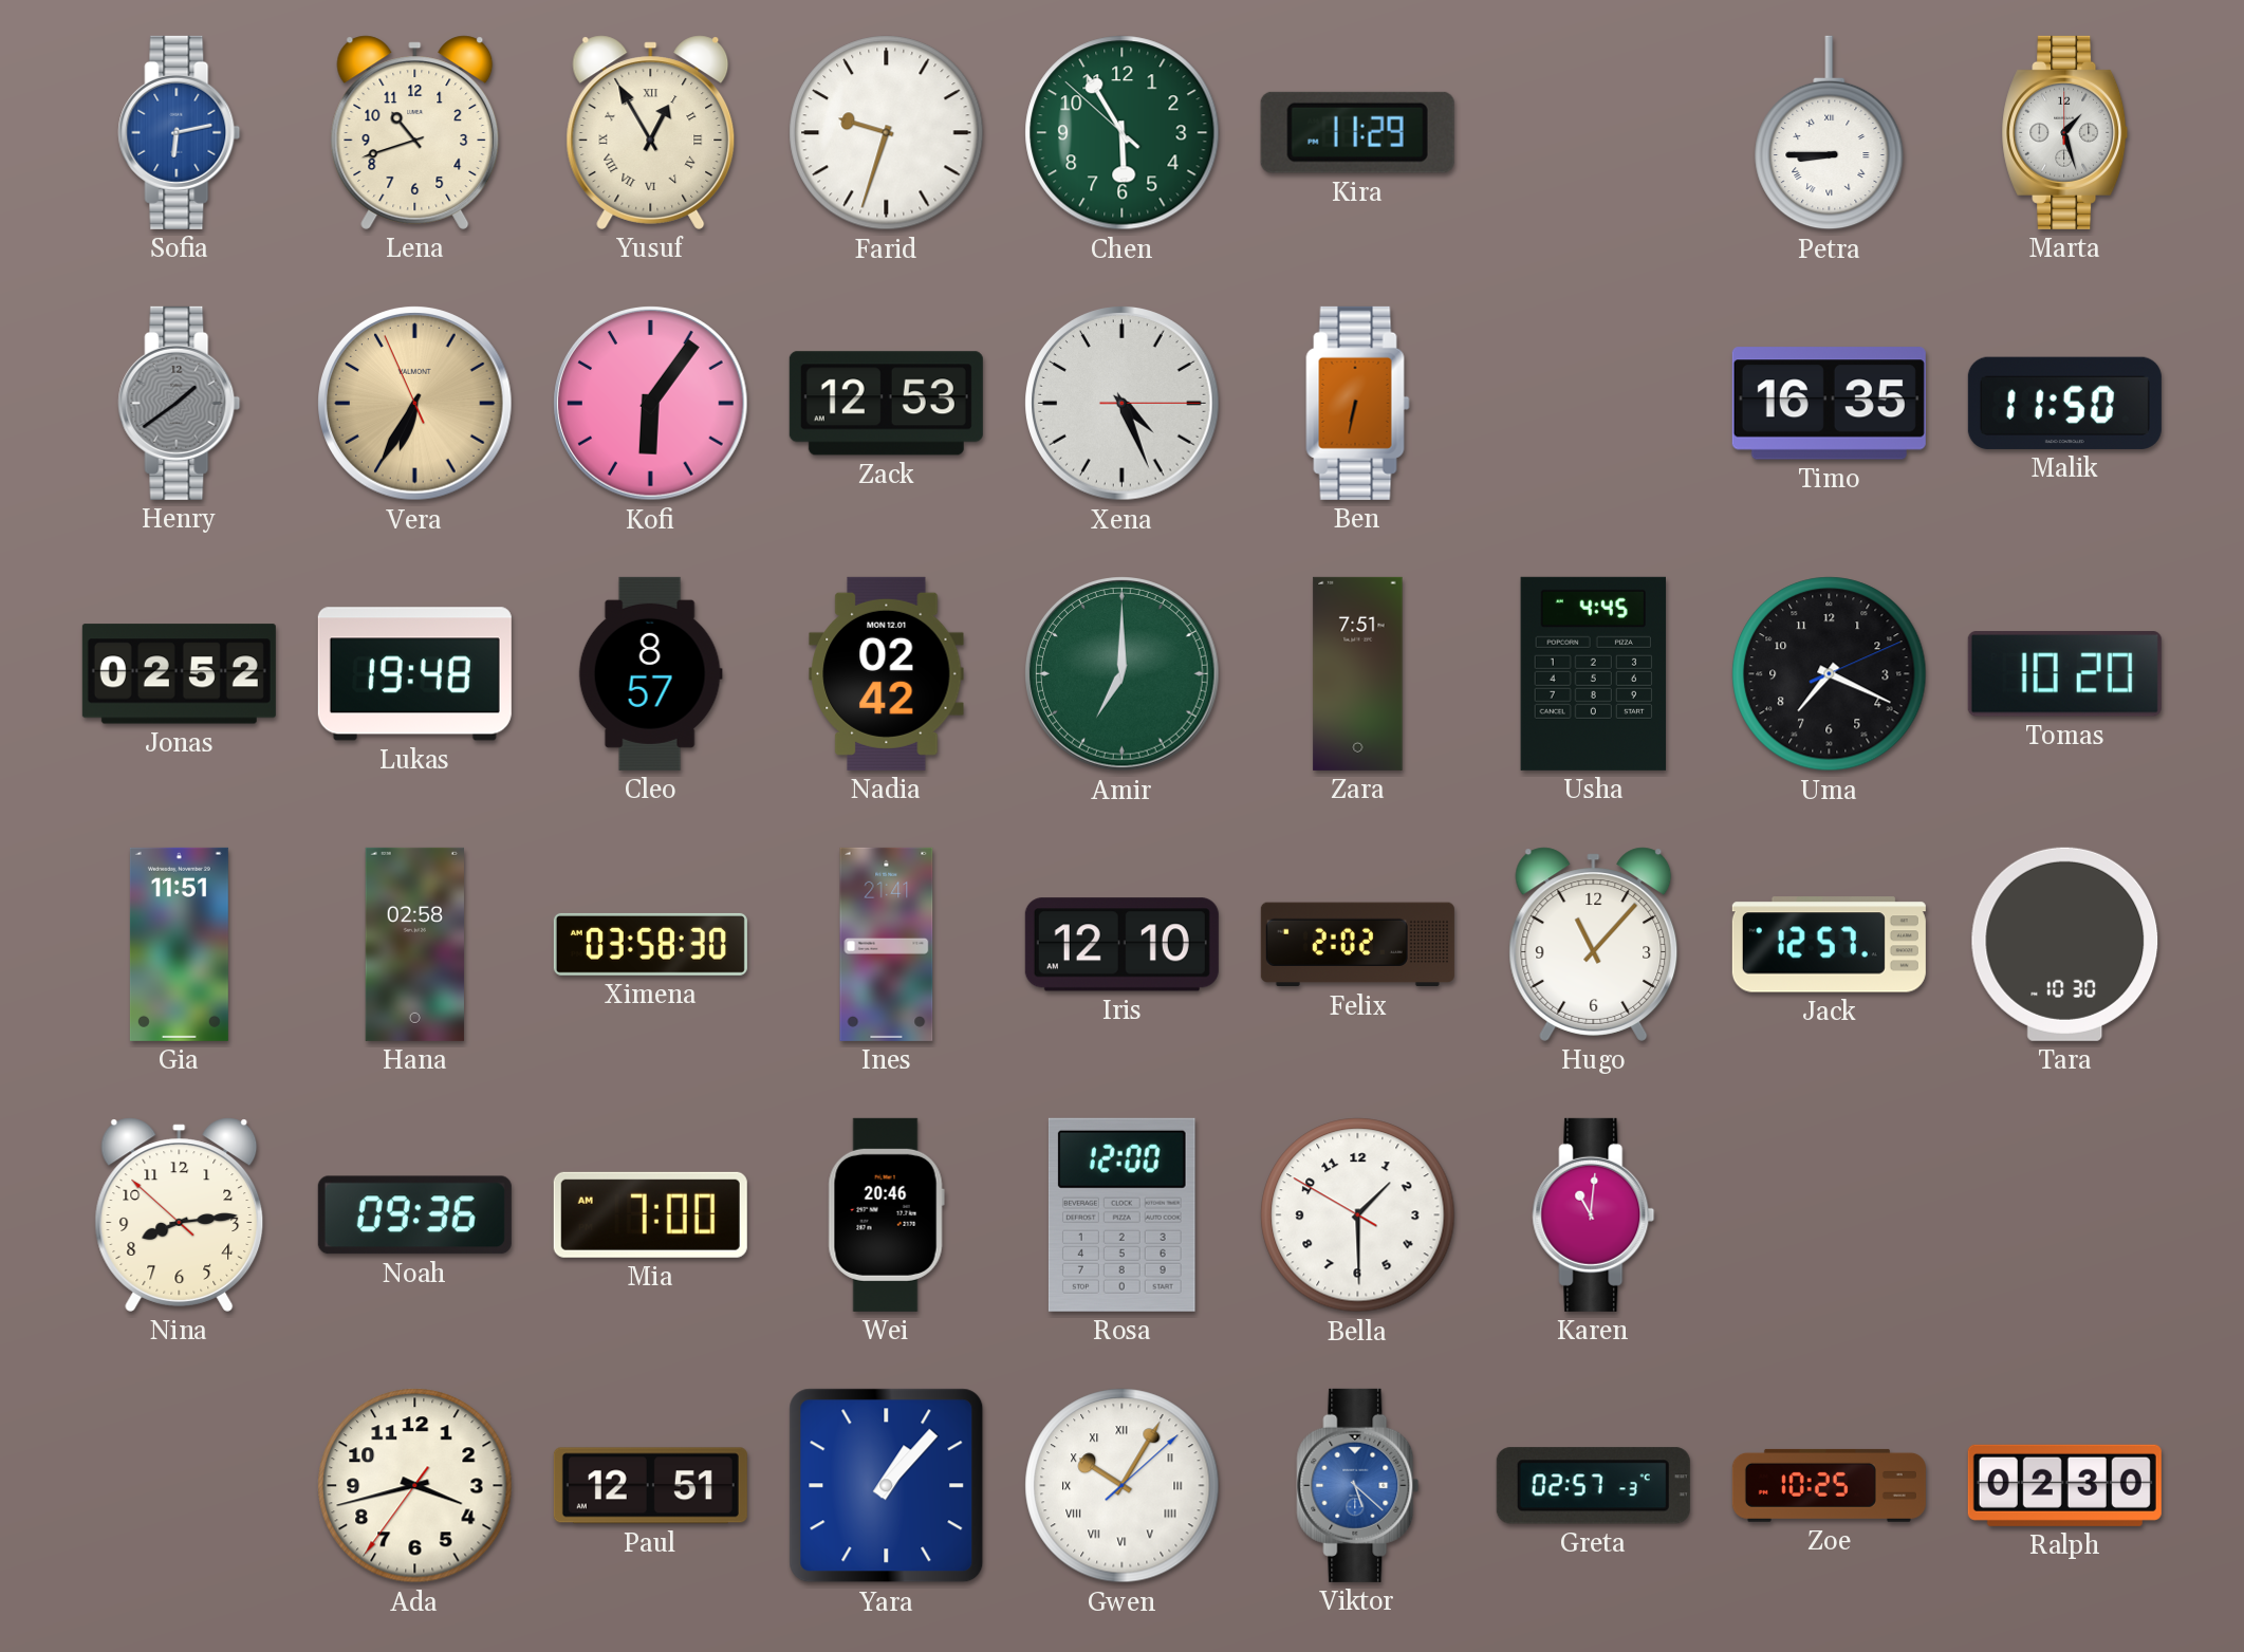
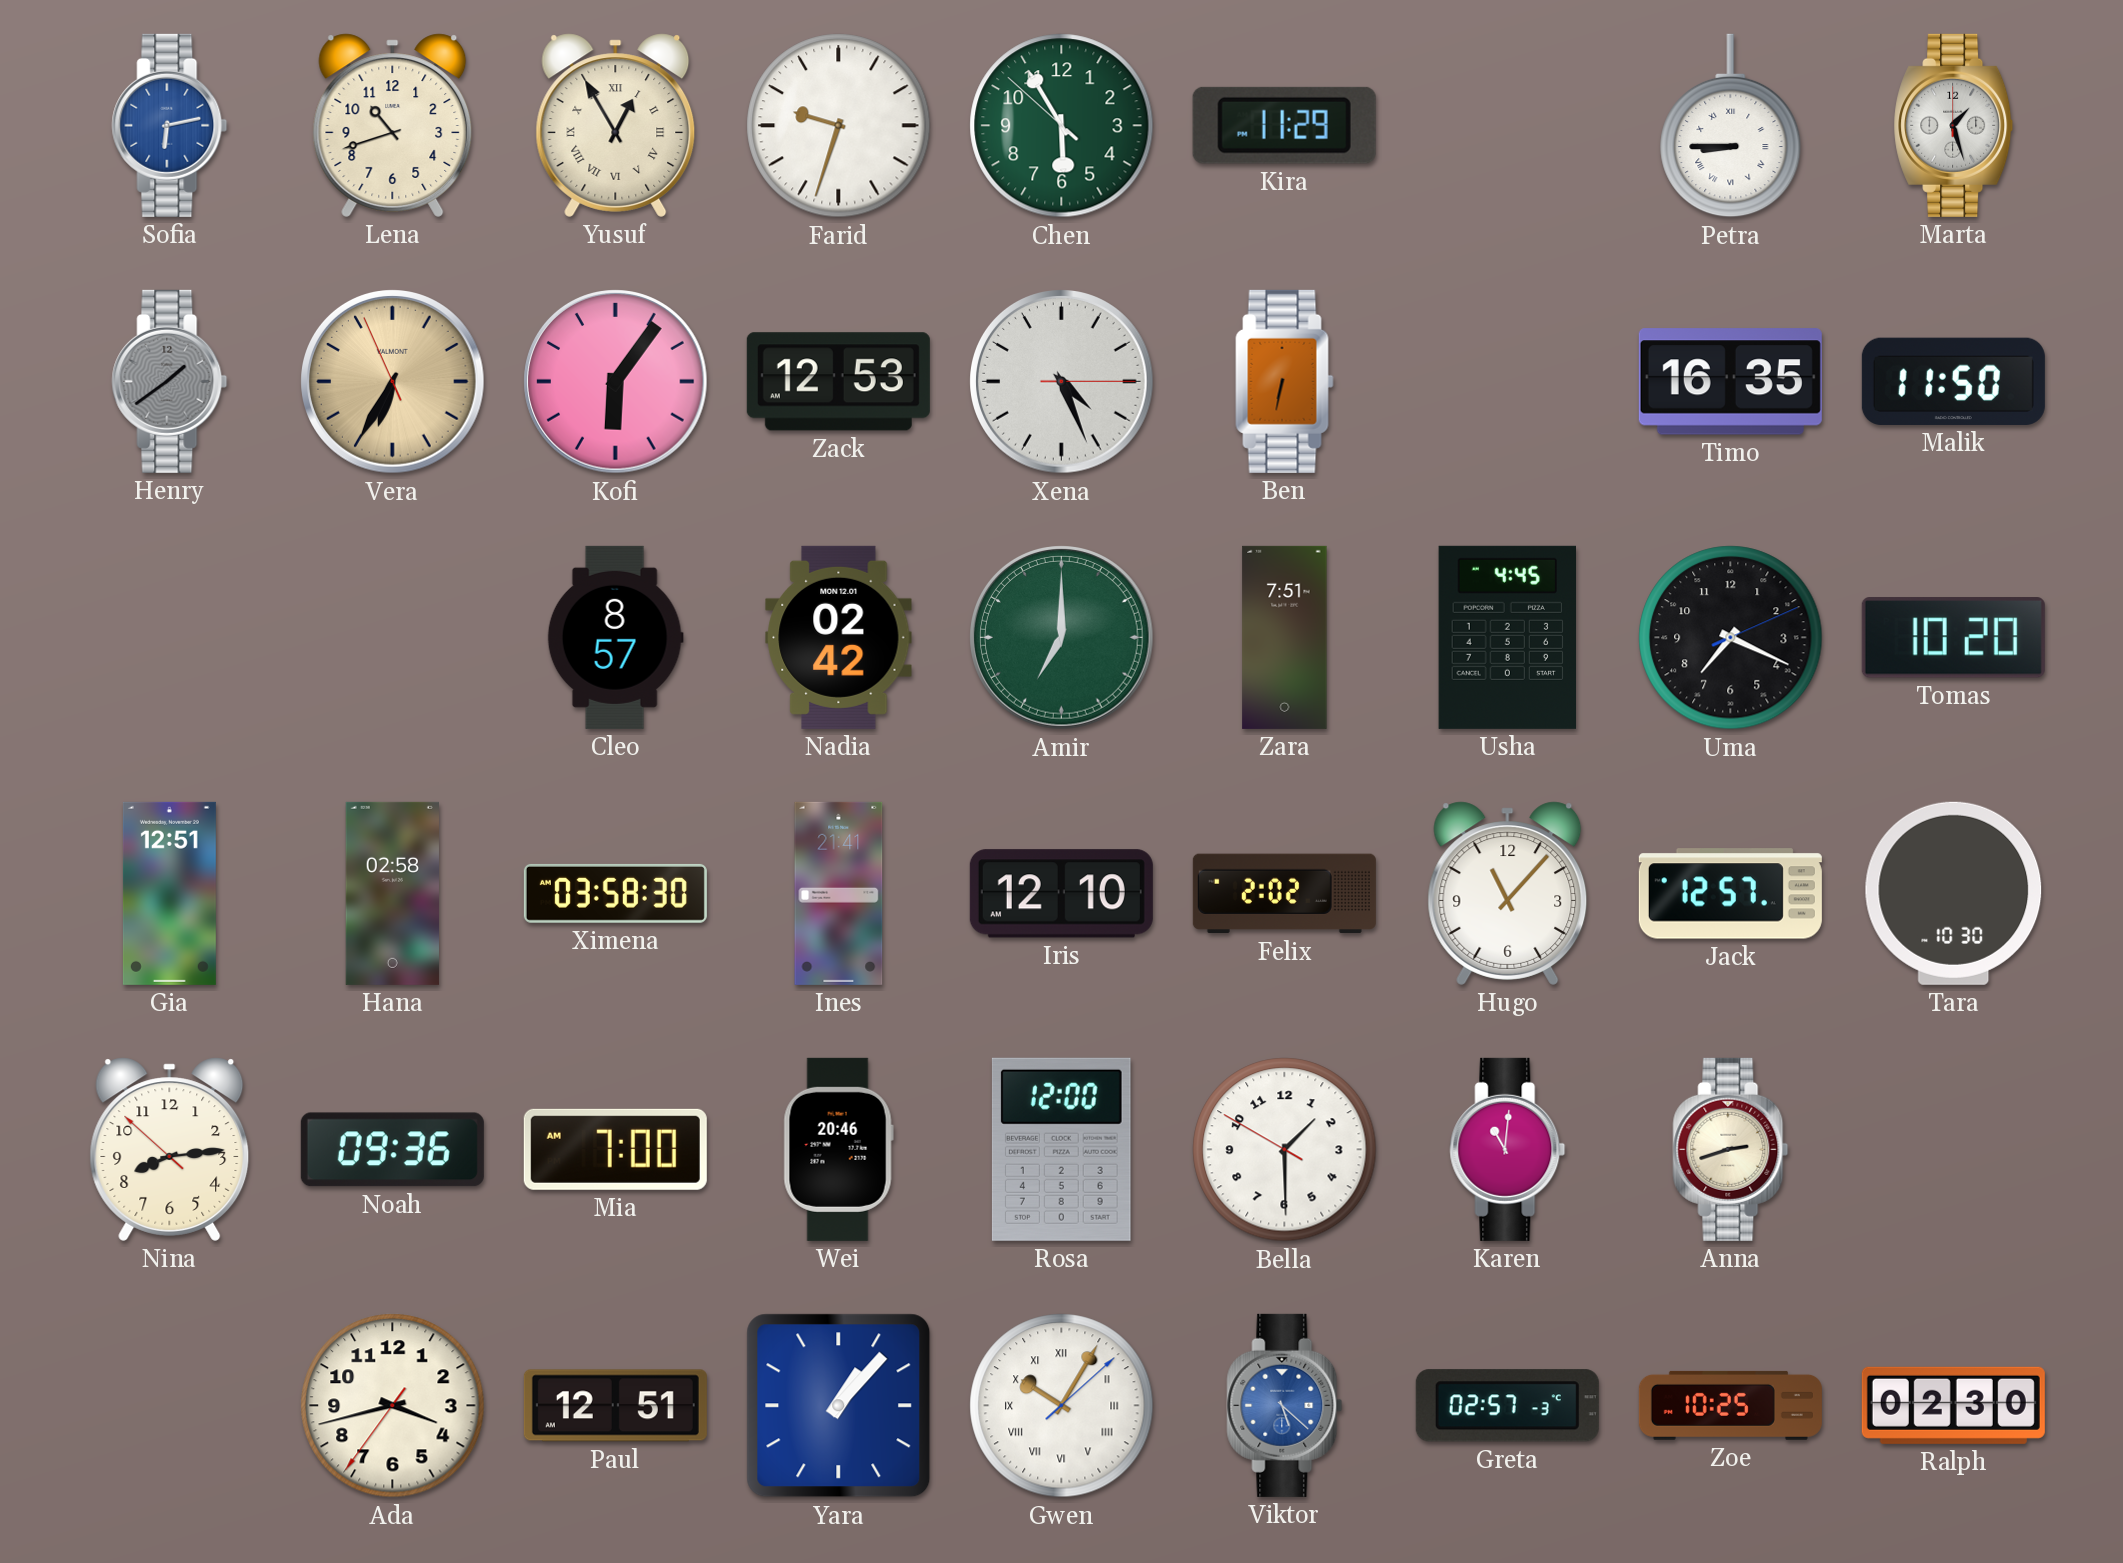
Jonas: 02:52 -> none (179, 674)
Lukas: 19:48 -> none (414, 674)
Gia: 11:51 -> 12:51 (169, 893)
Anna: none -> 2:42 (1731, 1149)
